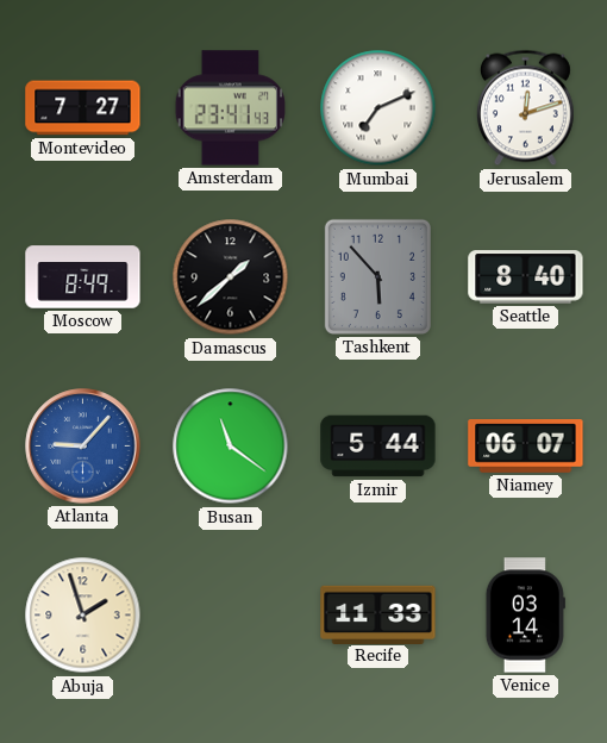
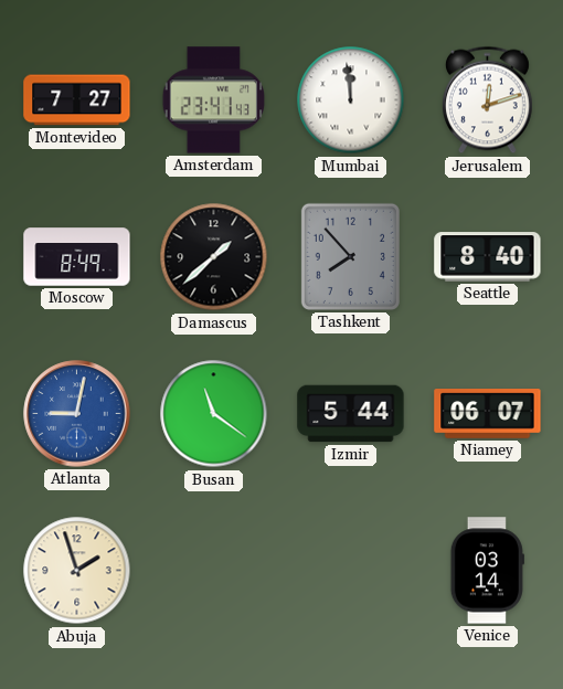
Mumbai: 7:11 -> 11:59 (351, 100)
Tashkent: 5:53 -> 7:53 (350, 256)
Atlanta: 9:07 -> 9:02 (77, 414)
Recife: 11:33 -> none (378, 614)
